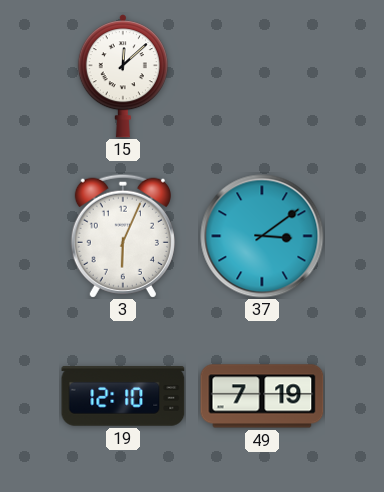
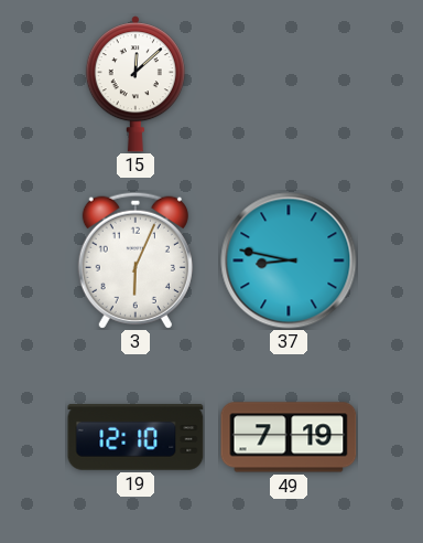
37: 3:09 -> 8:47 (289, 260)
